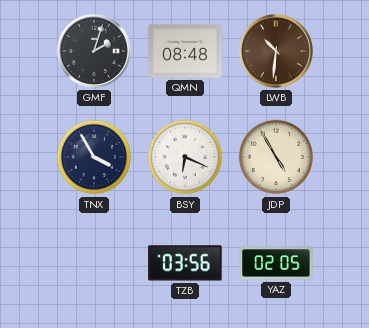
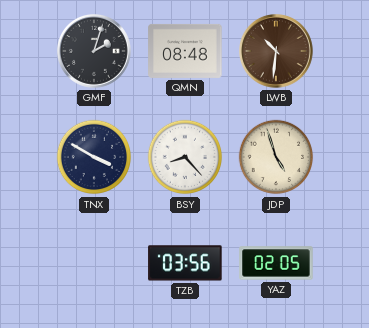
TNX: 3:55 -> 3:50 (94, 157)
BSY: 6:19 -> 8:23 (185, 157)
JDP: 4:55 -> 4:57 (276, 157)
